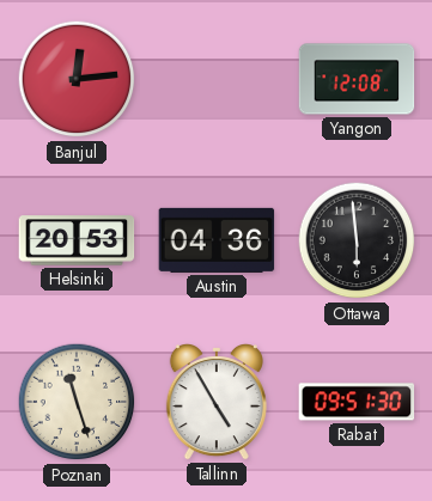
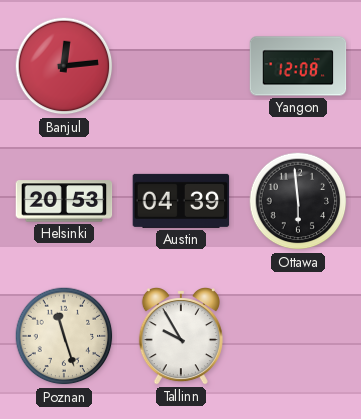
Austin: 04:36 -> 04:39 (181, 201)
Tallinn: 4:55 -> 9:55 (181, 337)
Rabat: 09:51 -> none (357, 402)
